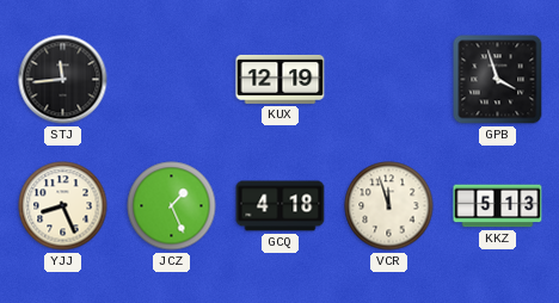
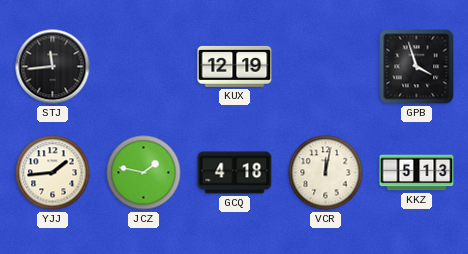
YJJ: 8:26 -> 1:44 (53, 173)
JCZ: 1:26 -> 1:47 (144, 173)
VCR: 11:57 -> 12:02 (326, 173)
